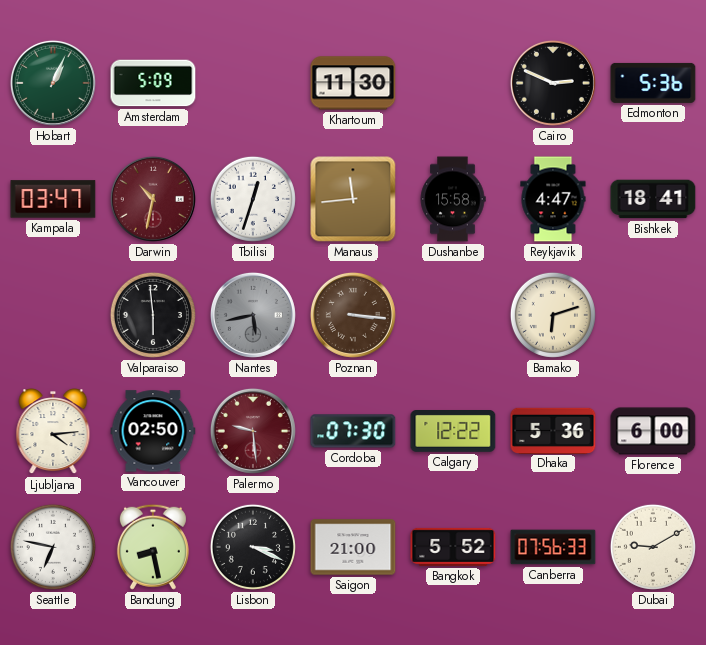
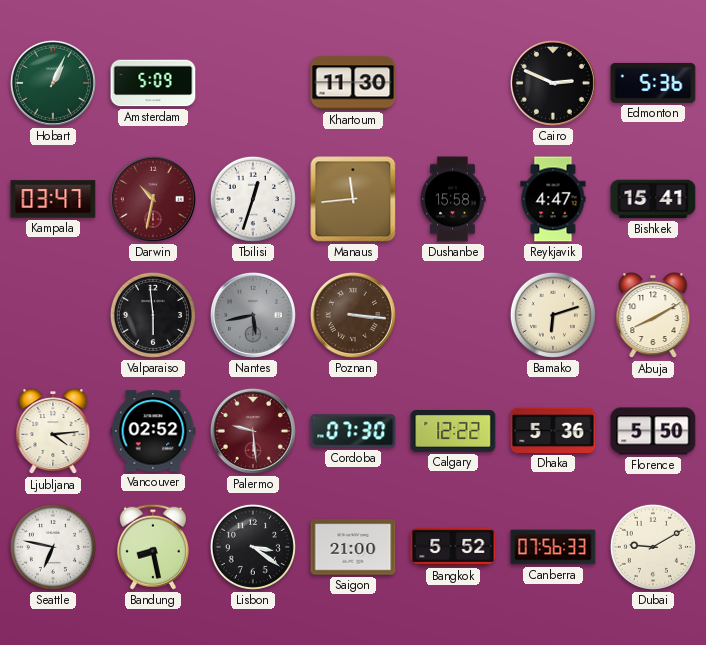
Bishkek: 18:41 -> 15:41 (653, 199)
Abuja: none -> 8:10 (653, 316)
Vancouver: 02:50 -> 02:52 (153, 431)
Florence: 6:00 -> 5:50 (653, 431)
Lisbon: 3:19 -> 3:21 (253, 547)
